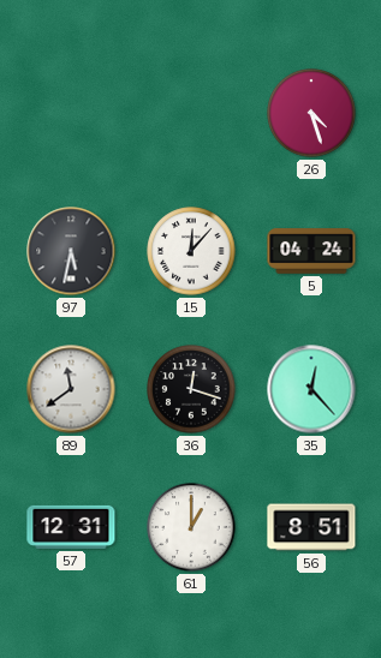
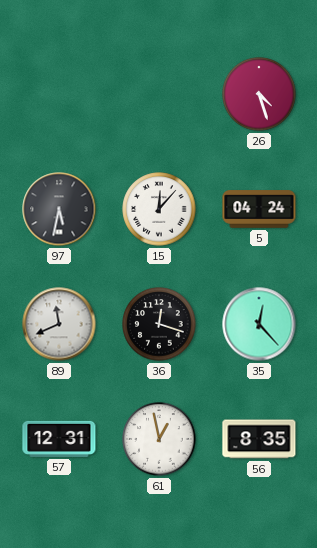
89: 11:39 -> 11:41 (59, 324)
61: 1:00 -> 12:58 (159, 439)
56: 8:51 -> 8:35 (259, 439)
